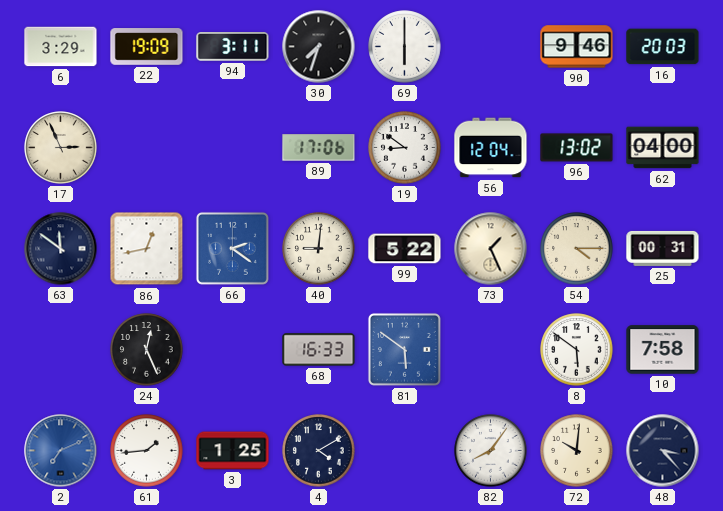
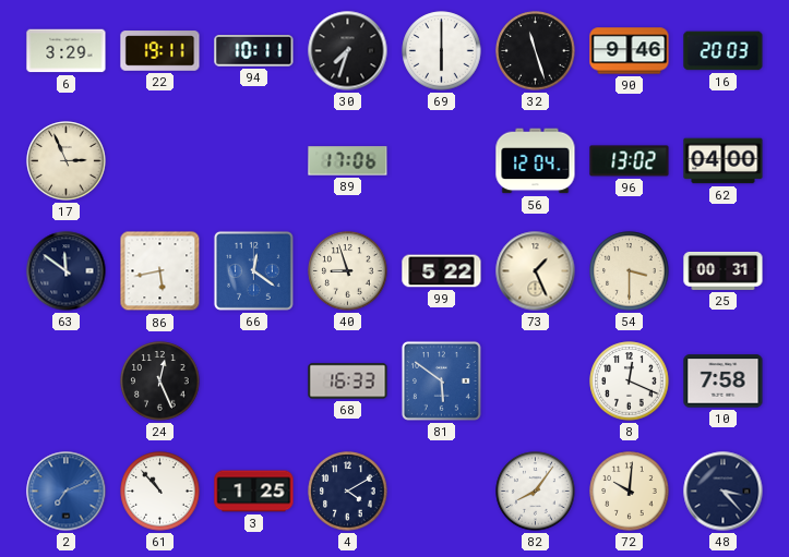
22: 19:09 -> 19:11 (160, 51)
94: 3:11 -> 10:11 (254, 51)
32: none -> 11:27 (536, 51)
19: 8:51 -> none (405, 148)
86: 12:43 -> 5:43 (160, 271)
66: 2:21 -> 12:21 (253, 270)
40: 9:01 -> 8:57 (348, 271)
54: 4:15 -> 3:30 (630, 271)
8: 5:51 -> 12:19 (630, 382)
61: 1:44 -> 10:53 (160, 492)
